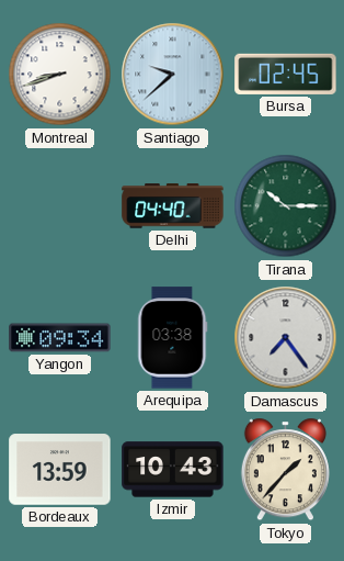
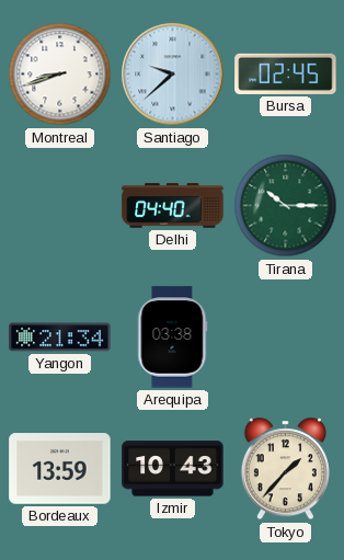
Yangon: 09:34 -> 21:34 (60, 338)
Damascus: 7:24 -> none (286, 338)
